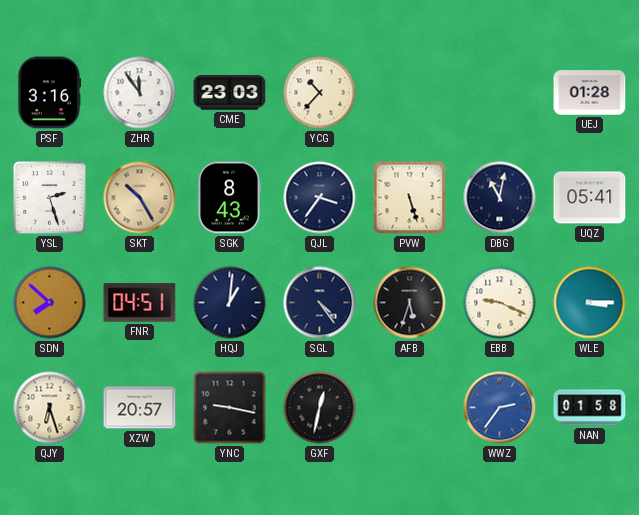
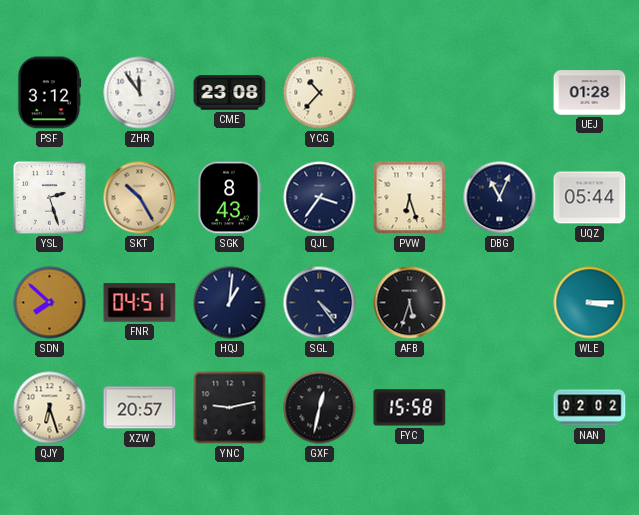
PSF: 3:16 -> 3:12 (49, 93)
CME: 23:03 -> 23:08 (230, 93)
PVW: 5:27 -> 6:27 (410, 198)
DBG: 11:02 -> 11:04 (500, 198)
UQZ: 05:41 -> 05:44 (590, 198)
EBB: 9:19 -> none (500, 303)
YNC: 9:17 -> 9:13 (230, 408)
FYC: none -> 15:58 (410, 408)
WWZ: 2:36 -> none (500, 408)
NAN: 01:58 -> 02:02 (590, 408)
